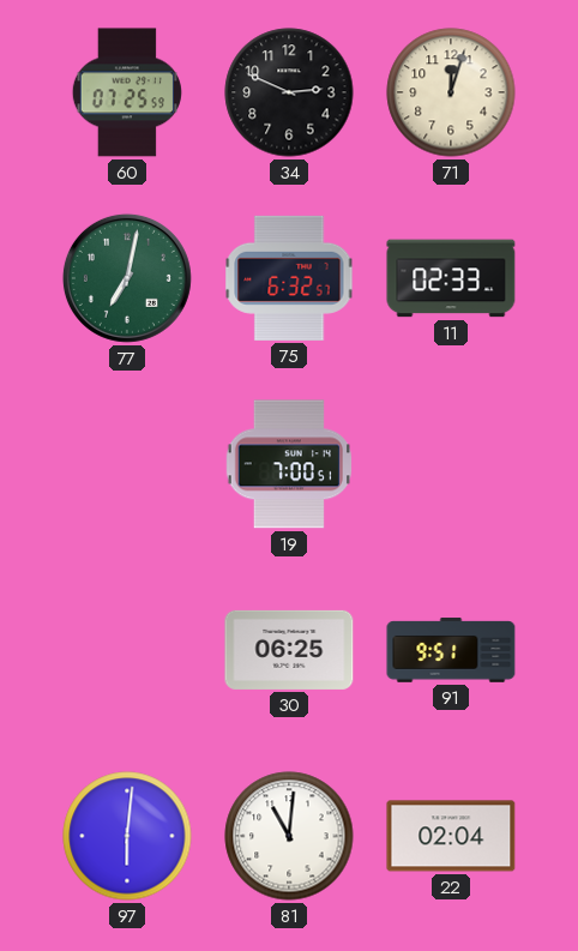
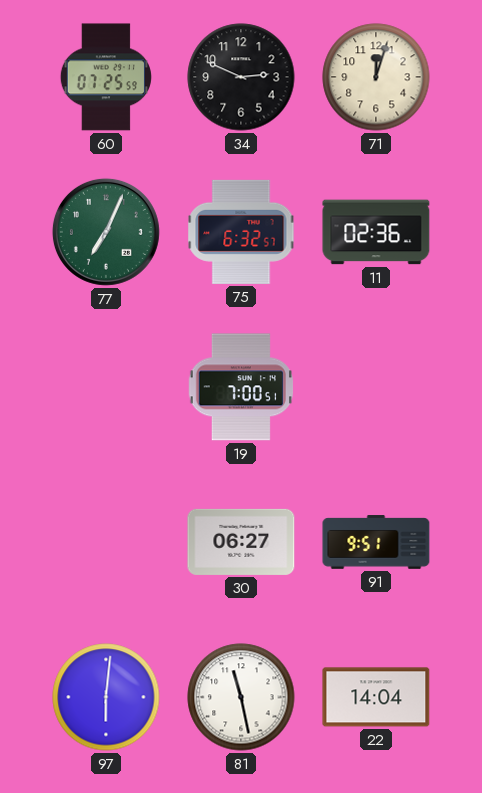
77: 7:02 -> 7:04 (106, 232)
11: 02:33 -> 02:36 (376, 232)
30: 06:25 -> 06:27 (241, 542)
81: 11:01 -> 11:28 (241, 697)
22: 02:04 -> 14:04 (376, 697)
